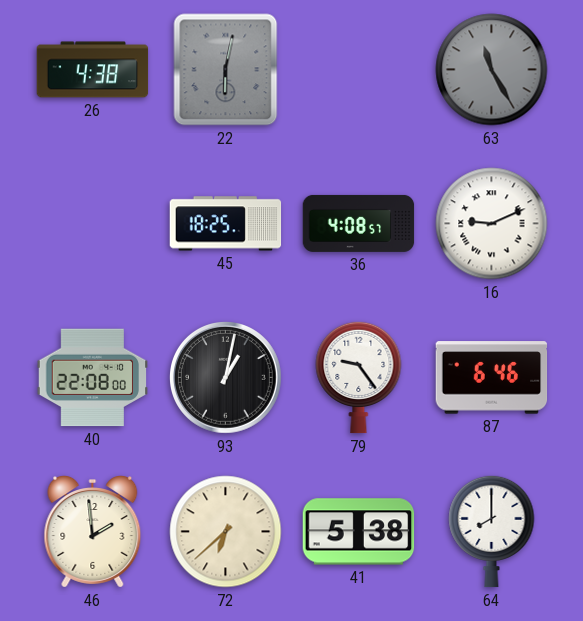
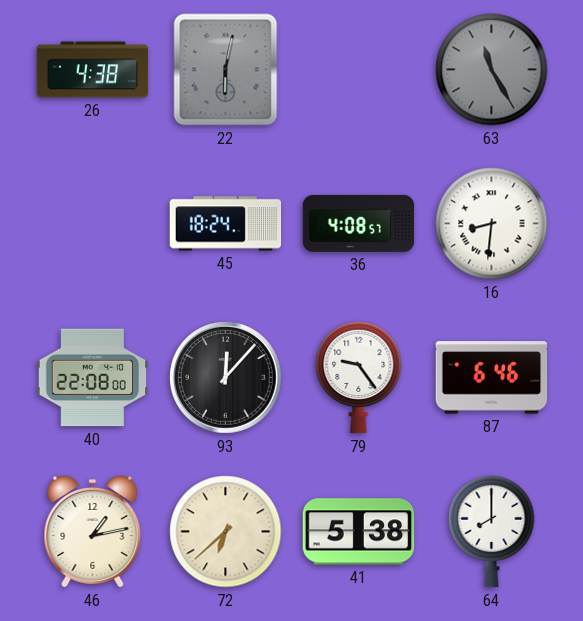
45: 18:25 -> 18:24 (226, 224)
16: 9:11 -> 8:31 (492, 224)
93: 1:02 -> 12:07 (226, 378)
46: 1:59 -> 1:13 (93, 532)
